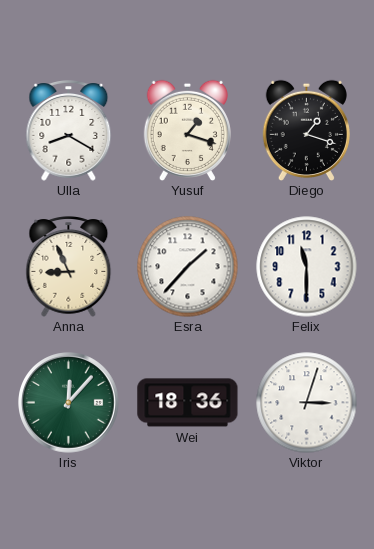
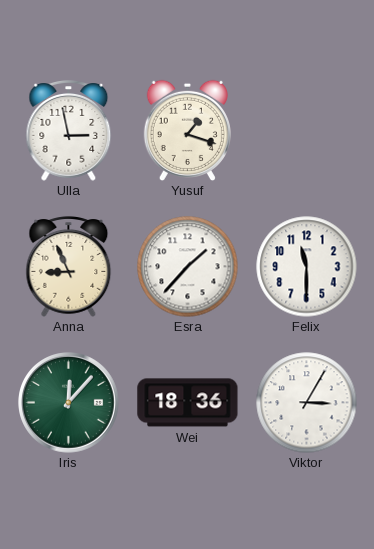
Ulla: 8:20 -> 2:58 (69, 131)
Diego: 1:18 -> none (306, 130)
Viktor: 3:03 -> 3:05 (307, 403)
